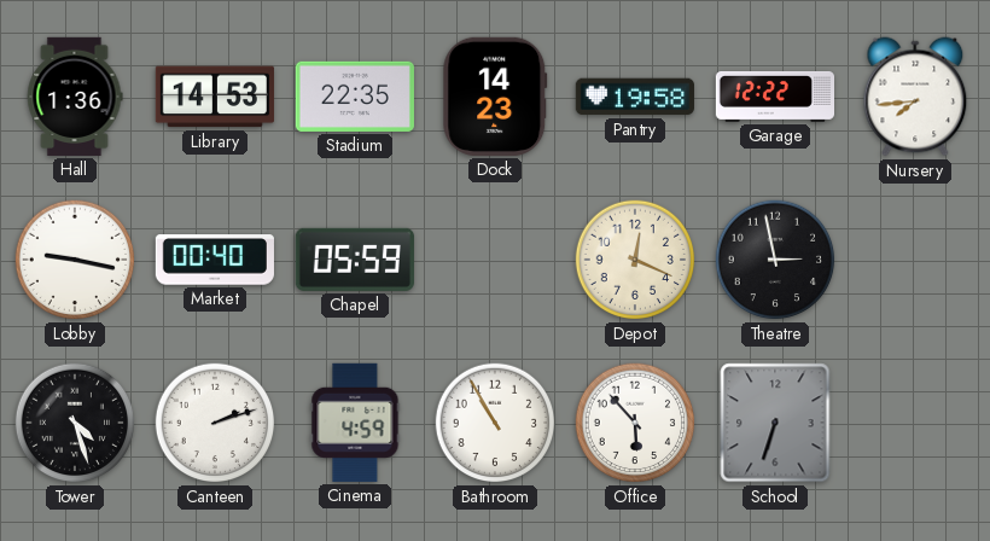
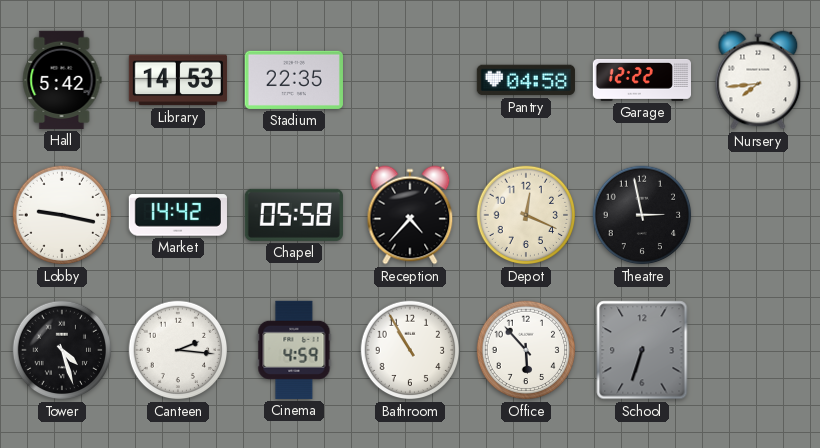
Hall: 1:36 -> 5:42 (62, 80)
Dock: 14:23 -> none (495, 97)
Pantry: 19:58 -> 04:58 (526, 80)
Market: 00:40 -> 14:42 (178, 215)
Chapel: 05:59 -> 05:58 (294, 215)
Reception: none -> 4:37 (410, 215)
Canteen: 2:12 -> 2:16 (178, 350)
